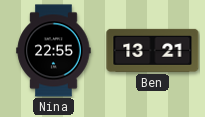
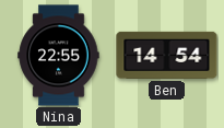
Ben: 13:21 -> 14:54 (167, 55)
